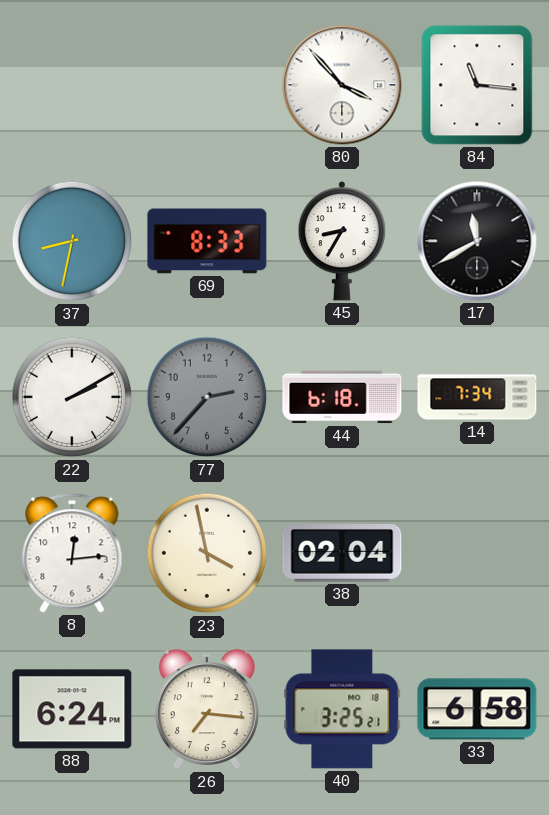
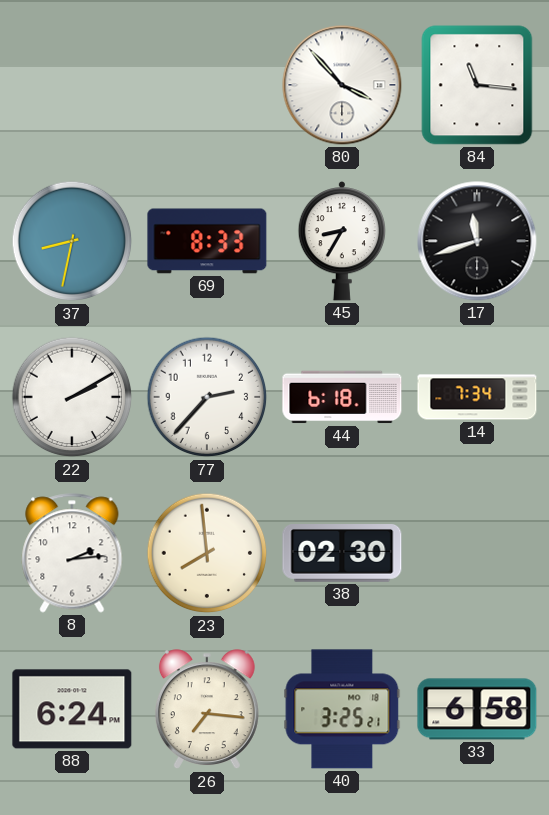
17: 11:40 -> 11:42 (477, 241)
77 dial: grey -> white (207, 397)
8: 12:14 -> 2:14 (72, 553)
23: 3:58 -> 7:59 (207, 553)
38: 02:04 -> 02:30 (342, 554)
